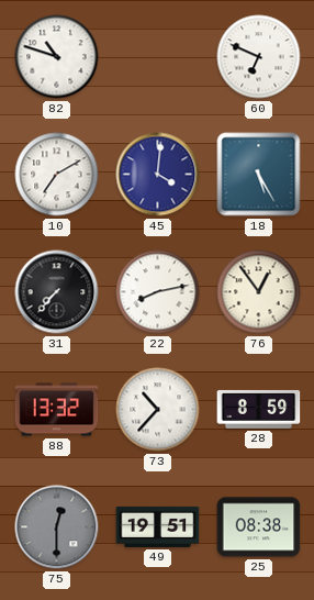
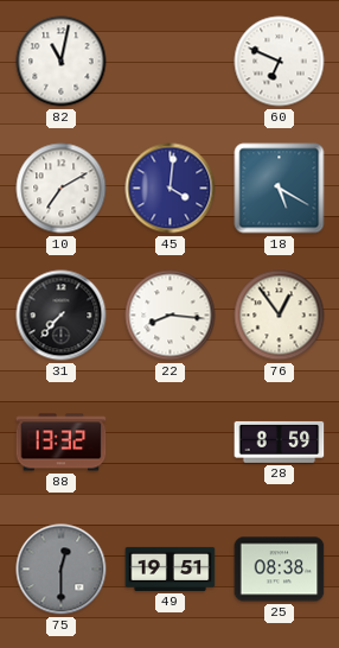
82: 10:48 -> 11:02 (62, 62)
18: 5:25 -> 5:20 (280, 189)
22: 8:13 -> 8:16 (171, 316)
73: 10:37 -> none (158, 410)
